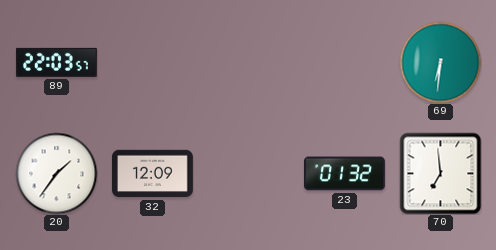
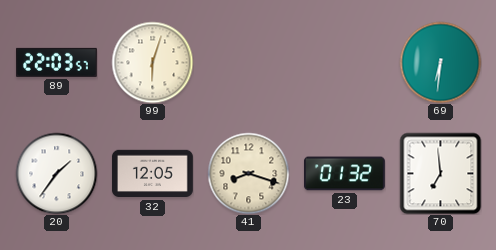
99: none -> 6:03 (152, 62)
32: 12:09 -> 12:05 (152, 174)
41: none -> 8:18 (248, 173)
